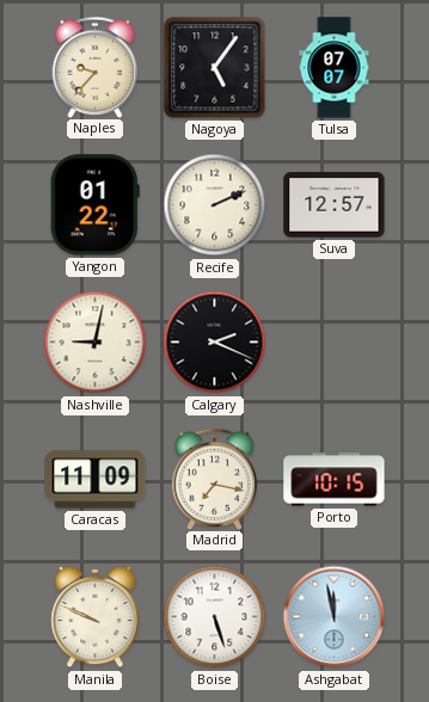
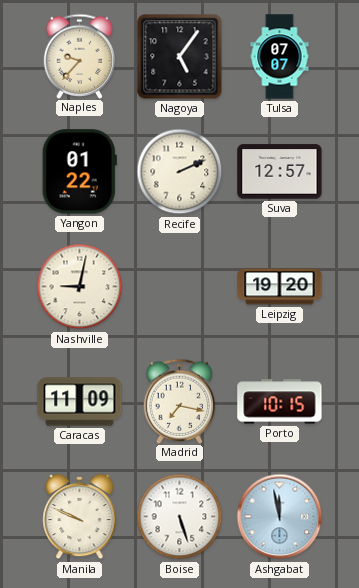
Calgary: 2:19 -> none (215, 343)
Leipzig: none -> 19:20 (280, 287)
